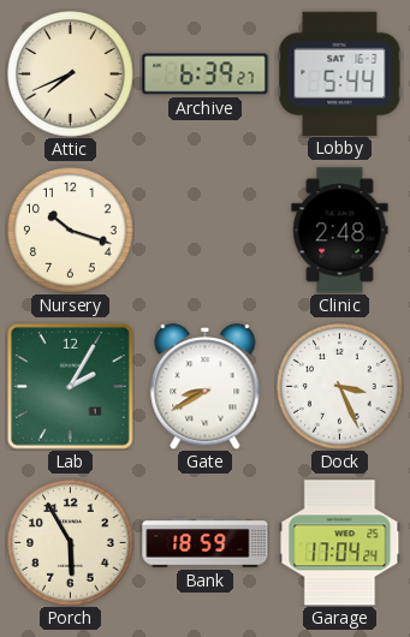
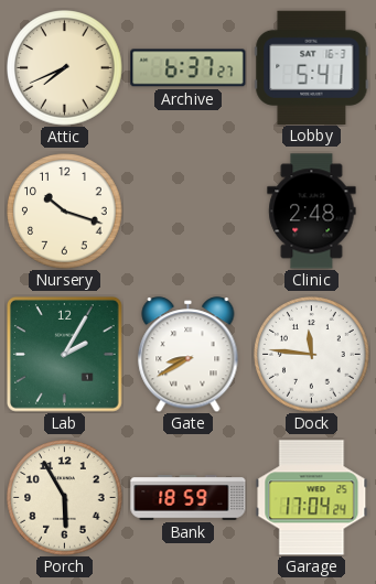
Archive: 6:39 -> 6:37 (189, 68)
Lobby: 5:44 -> 5:41 (312, 67)
Dock: 3:26 -> 11:46 (312, 355)
